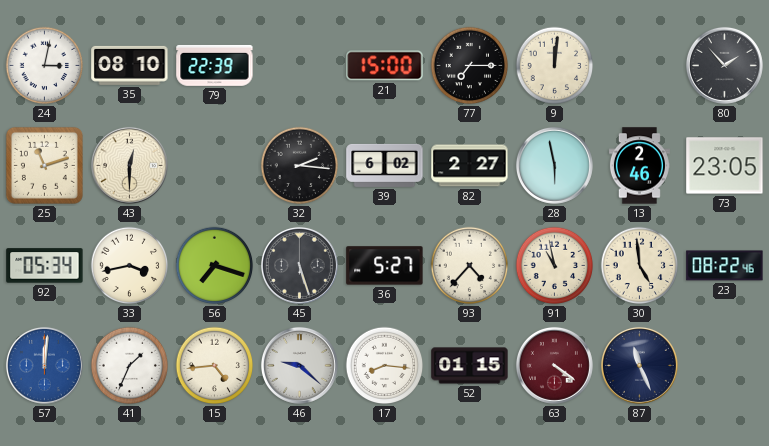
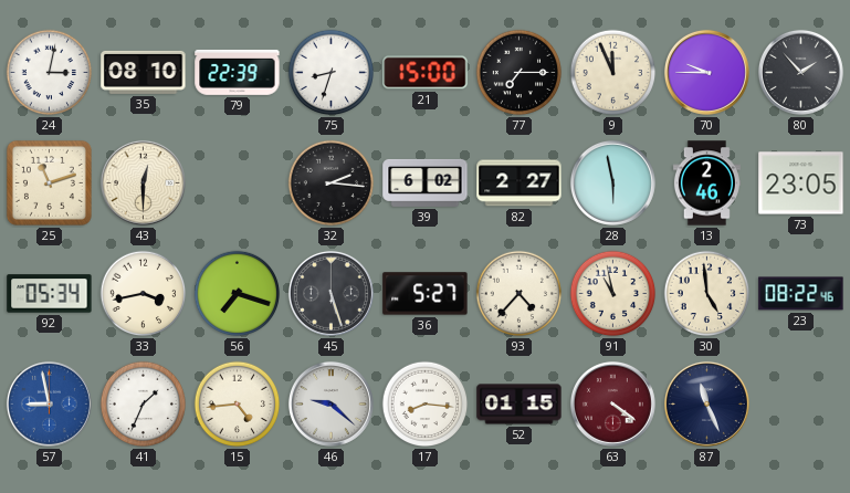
75: none -> 8:33 (332, 73)
9: 12:01 -> 11:56 (613, 73)
70: none -> 9:45 (706, 72)
57: 12:01 -> 8:58 (49, 403)
